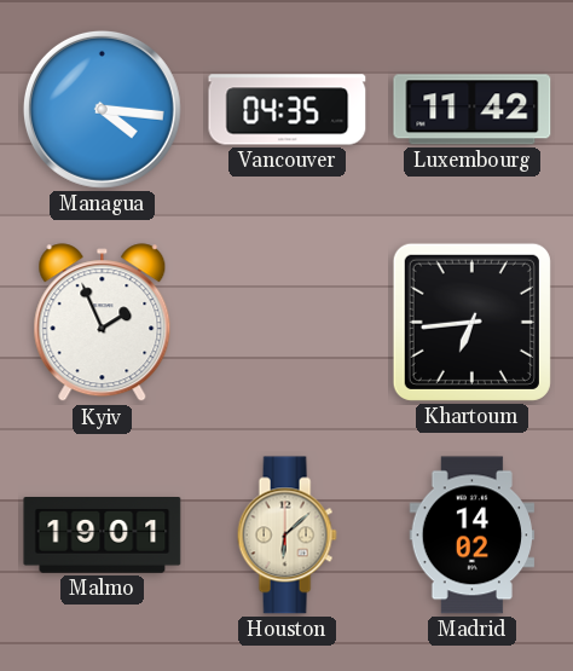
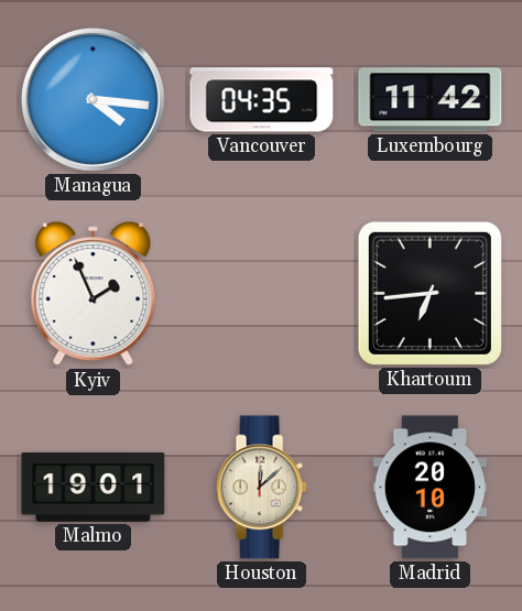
Houston: 6:08 -> 12:08 (261, 488)
Madrid: 14:02 -> 20:10 (431, 488)
